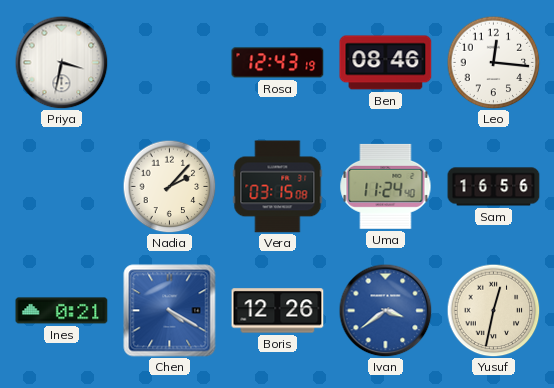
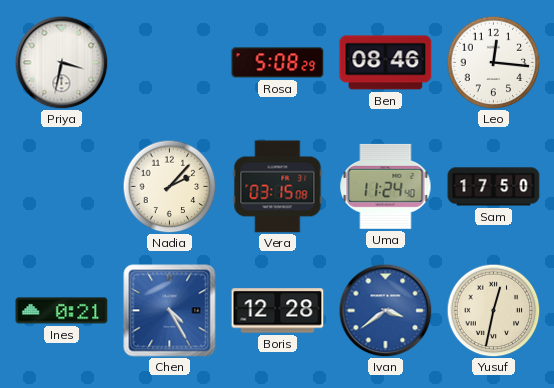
Rosa: 12:43 -> 5:08 (278, 63)
Sam: 16:56 -> 17:50 (494, 187)
Chen: 4:20 -> 4:25 (170, 311)
Boris: 12:26 -> 12:28 (278, 311)
